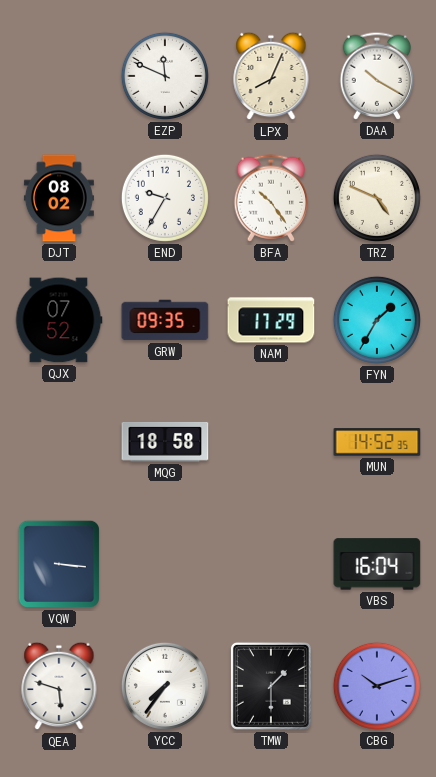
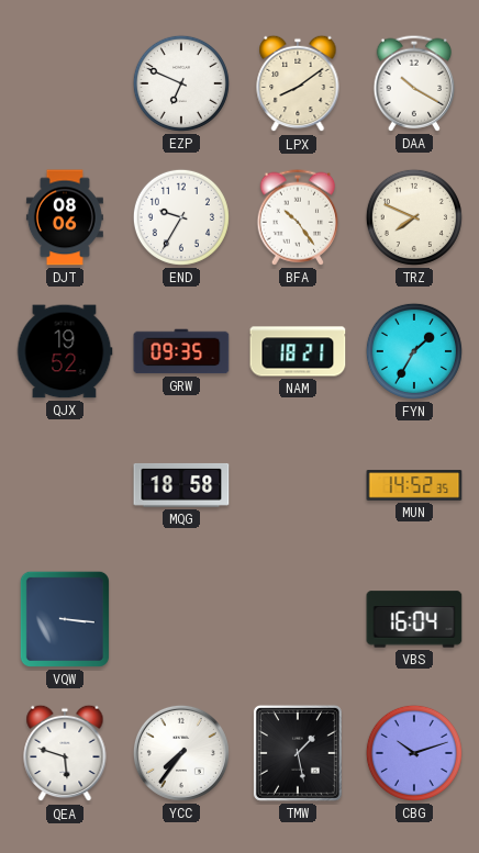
EZP: 11:49 -> 6:49 (181, 83)
LPX: 8:04 -> 8:09 (298, 83)
DJT: 08:02 -> 08:06 (65, 217)
TRZ: 4:49 -> 7:49 (414, 217)
QJX: 07:52 -> 19:52 (65, 351)
NAM: 17:29 -> 18:21 (298, 351)
TMW: 1:30 -> 1:28 (298, 753)
